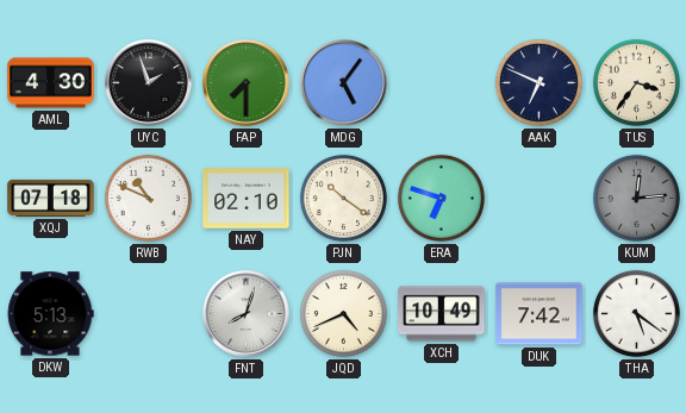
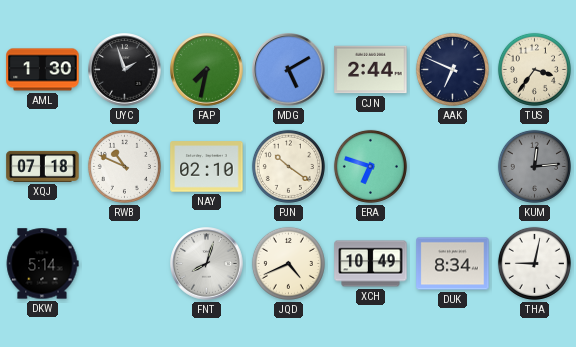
AML: 4:30 -> 1:30 (43, 70)
FAP: 7:30 -> 7:32 (207, 70)
MDG: 5:06 -> 5:10 (289, 70)
CJN: none -> 2:44 (371, 70)
DKW: 5:13 -> 5:14 (42, 264)
DUK: 7:42 -> 8:34 (453, 264)
THA: 5:21 -> 9:02 (534, 263)
